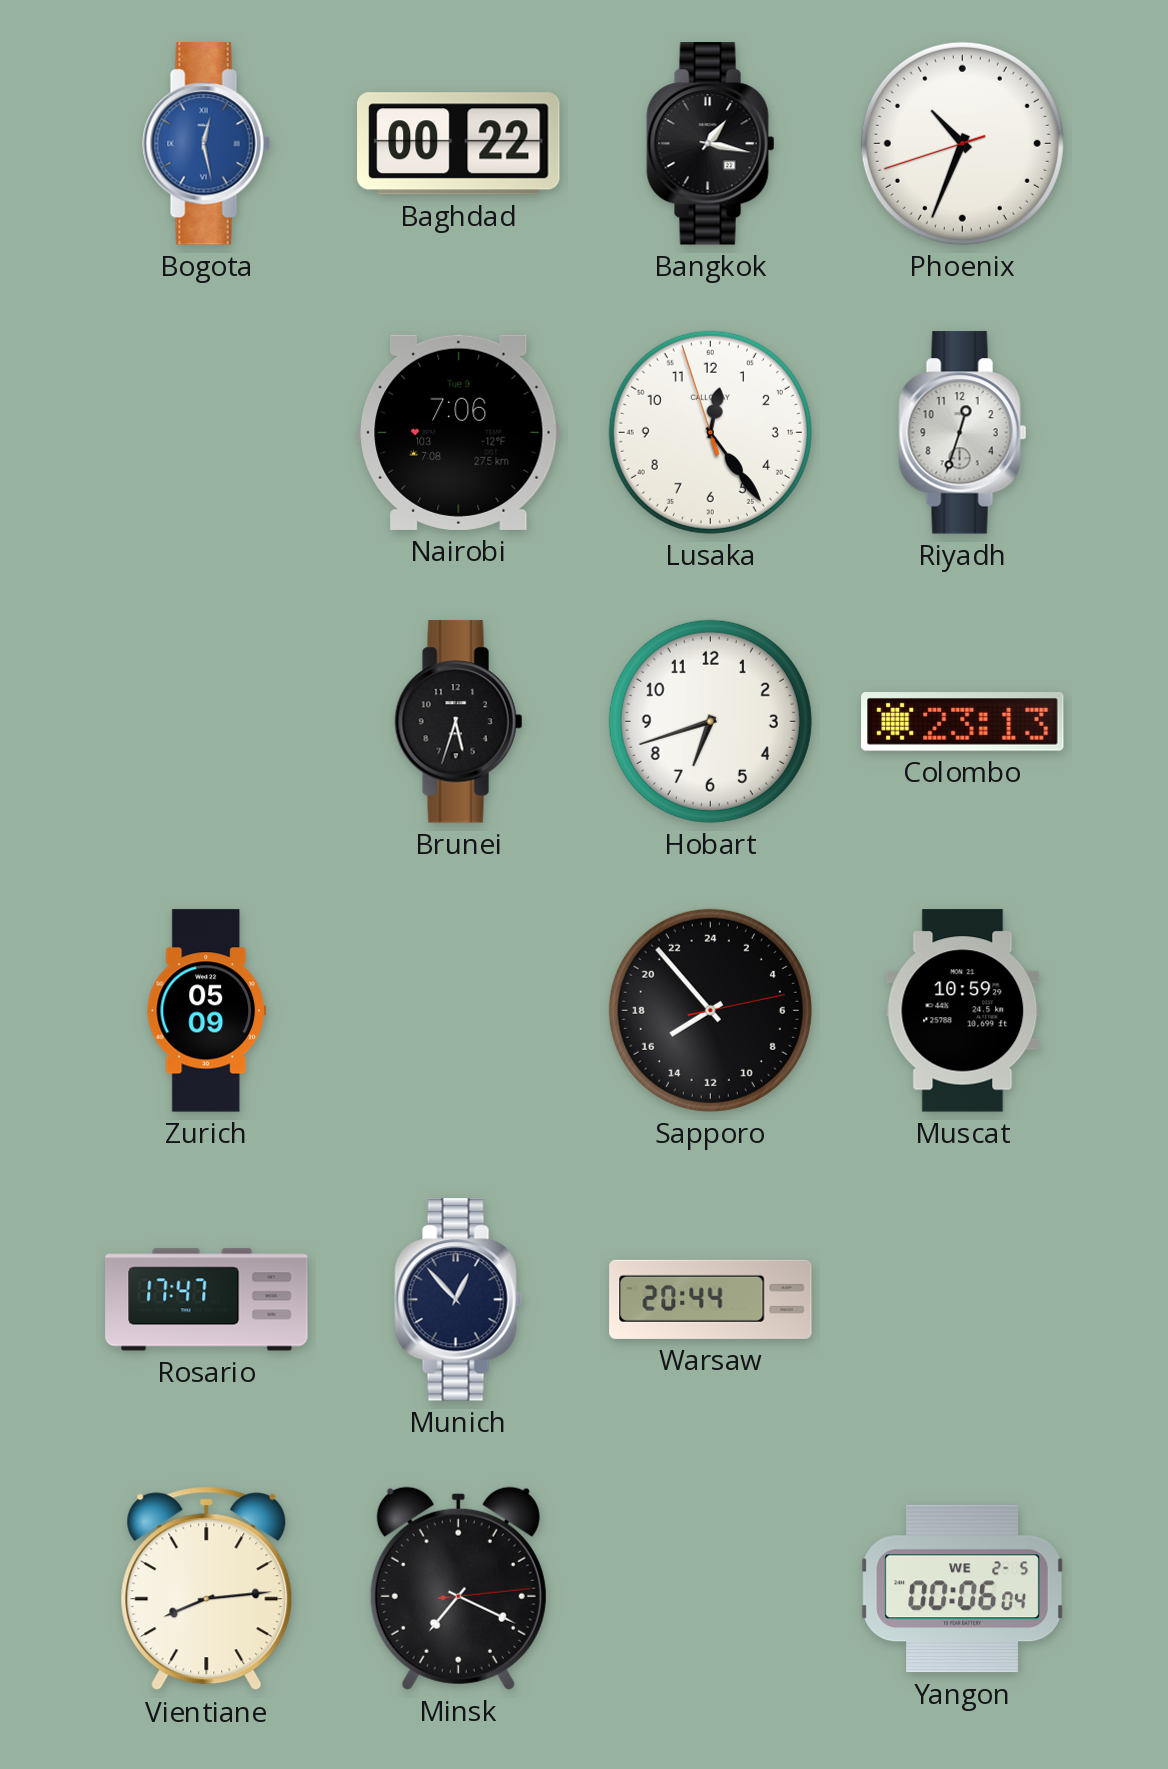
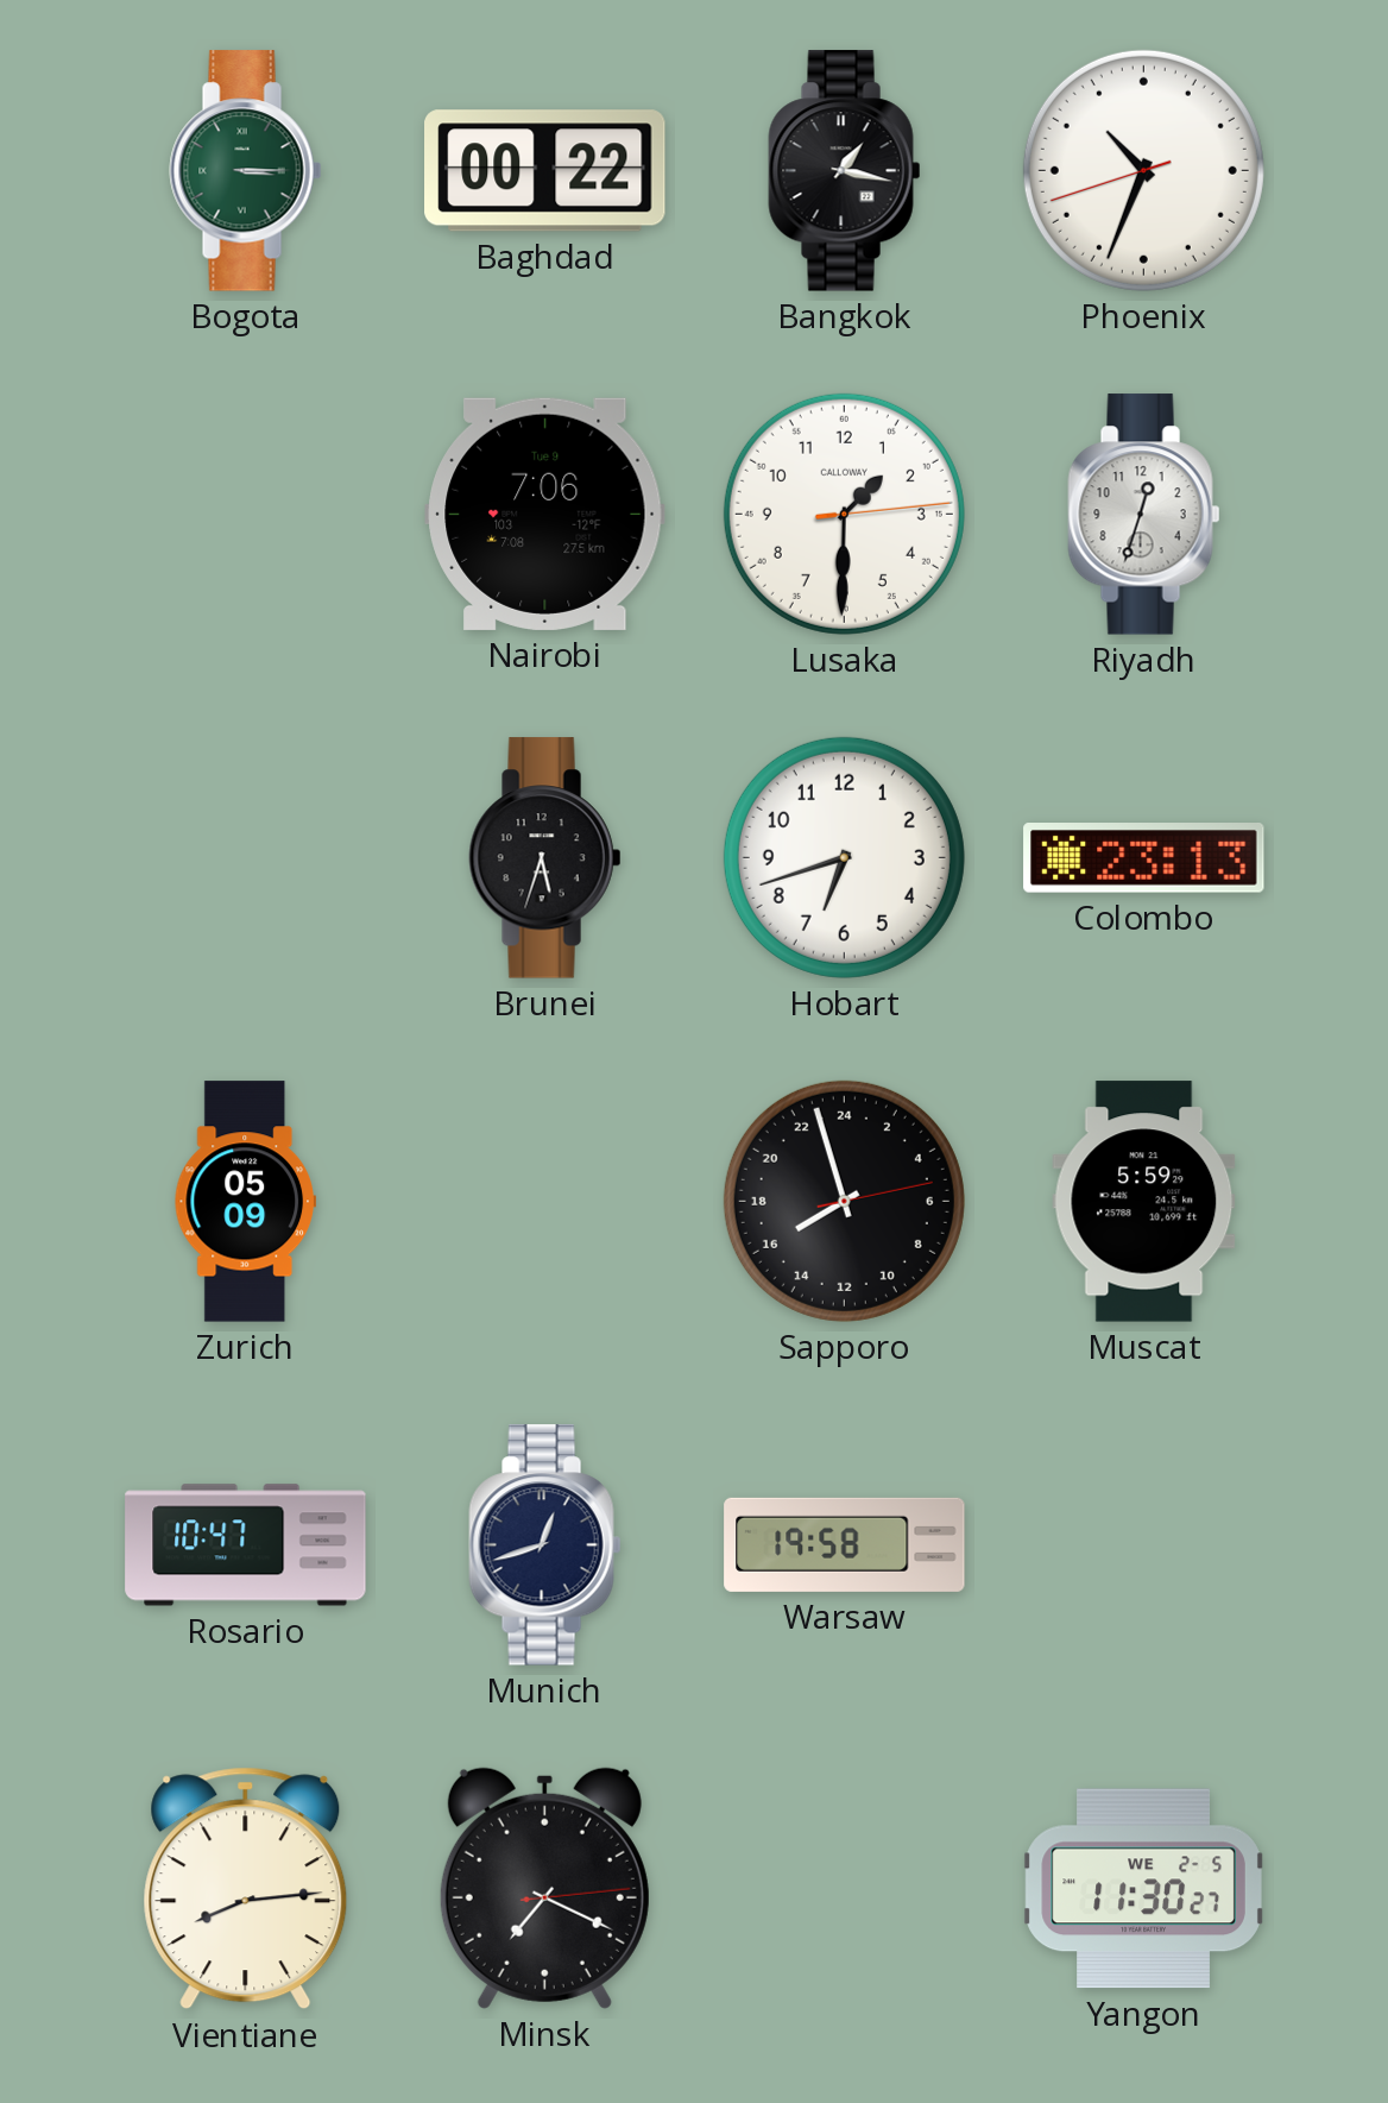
Bogota: 12:28 -> 3:15 (246, 171)
Bogota dial: blue -> green (246, 171)
Lusaka: 12:23 -> 1:30 (844, 514)
Sapporo: 15:53 -> 15:57 (844, 1201)
Muscat: 10:59 -> 5:59 (1144, 1202)
Rosario: 17:47 -> 10:47 (246, 1545)
Munich: 12:53 -> 12:42 (545, 1545)
Warsaw: 20:44 -> 19:58 (845, 1544)
Yangon: 00:06 -> 11:30 (1143, 1889)
